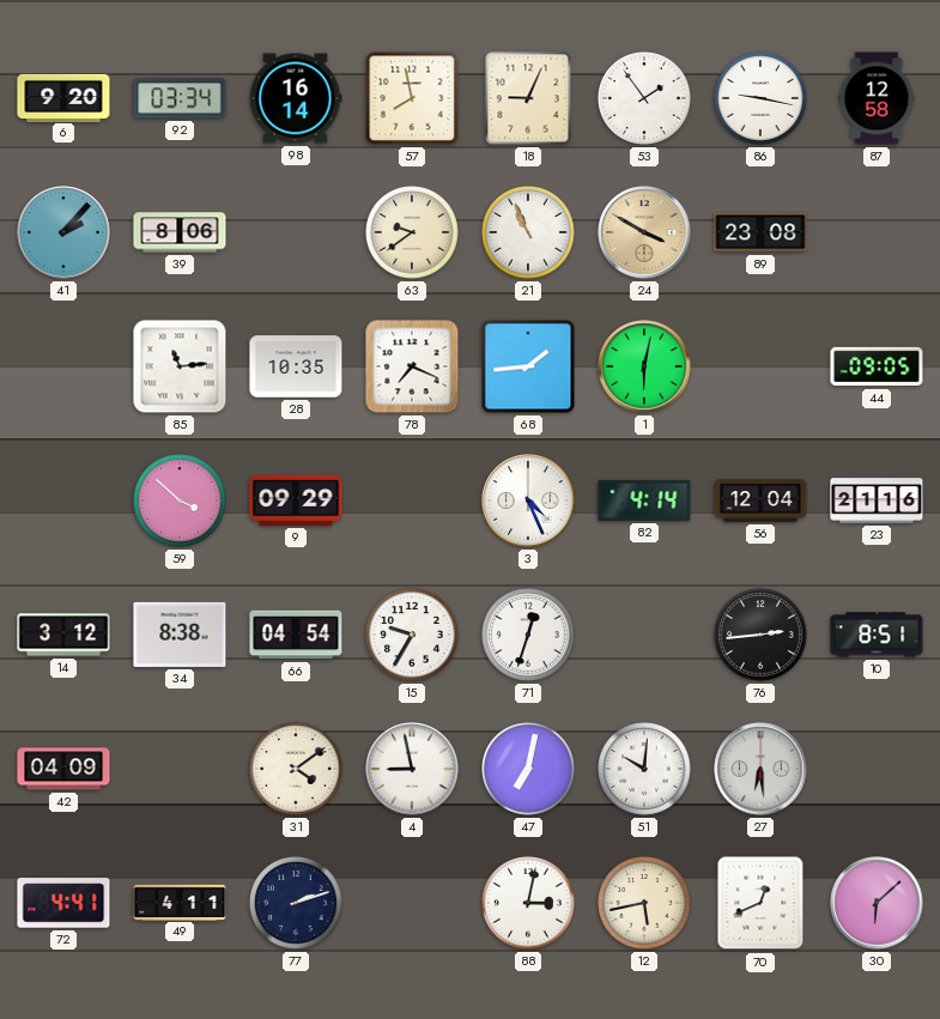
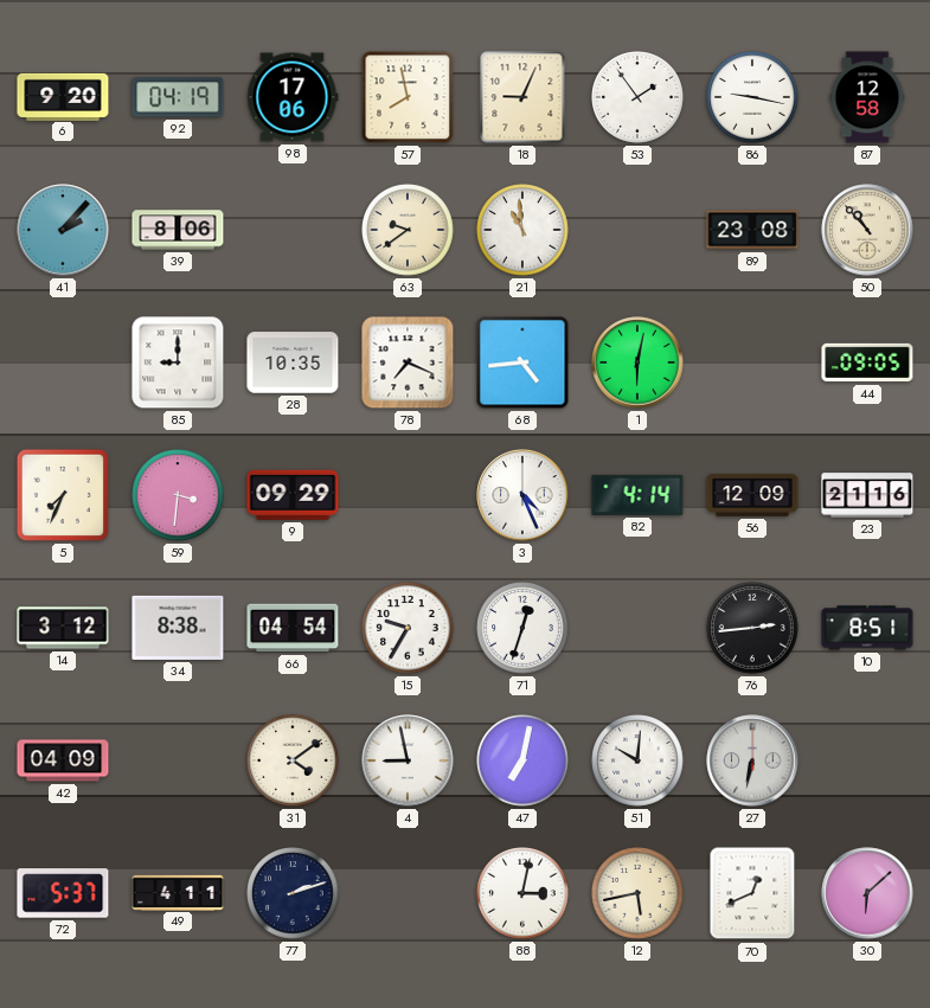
92: 03:34 -> 04:19 (178, 97)
98: 16:14 -> 17:06 (293, 97)
21: 10:56 -> 10:59 (522, 230)
24: 3:50 -> none (644, 232)
50: none -> 10:53 (867, 230)
85: 11:14 -> 9:00 (178, 362)
68: 1:44 -> 4:44 (522, 362)
5: none -> 7:34 (63, 495)
59: 3:52 -> 3:31 (178, 495)
56: 12:04 -> 12:09 (752, 495)
27: 6:29 -> 6:32 (752, 760)
72: 4:41 -> 5:37 (63, 893)
